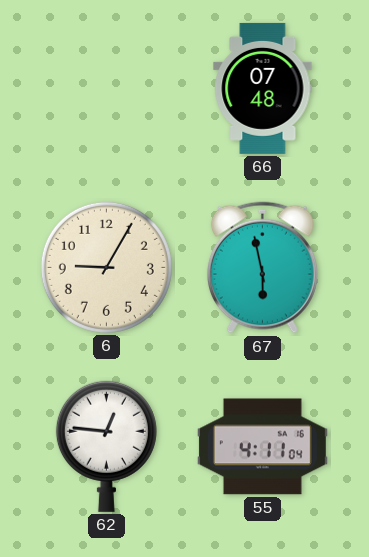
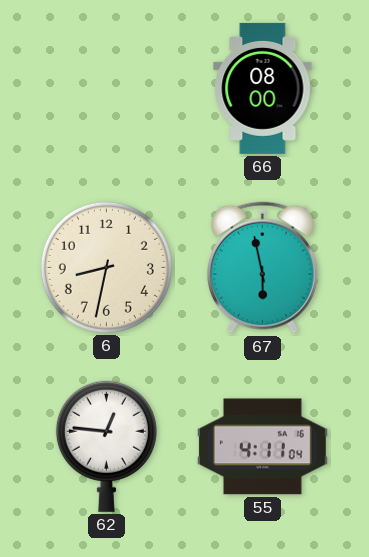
66: 07:48 -> 08:00 (263, 88)
6: 9:05 -> 8:32 (106, 267)
